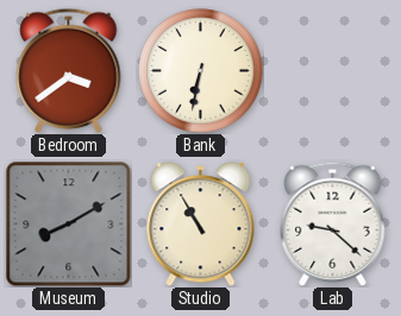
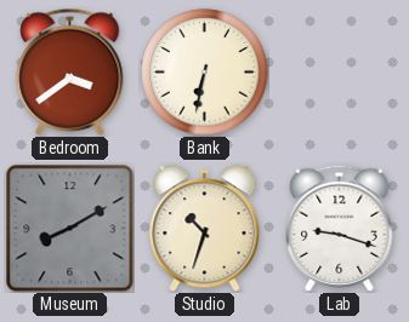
Studio: 10:55 -> 10:33 (205, 229)
Lab: 9:22 -> 9:18 (340, 228)
